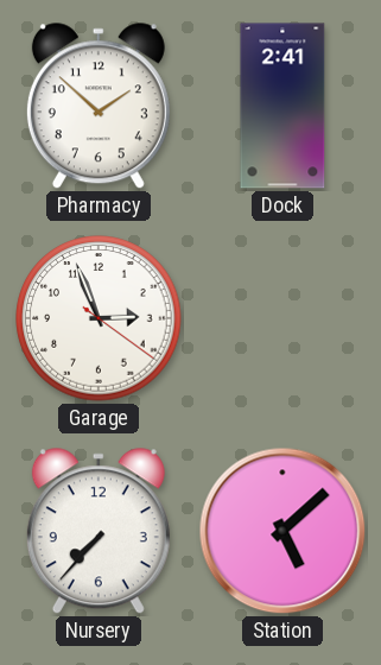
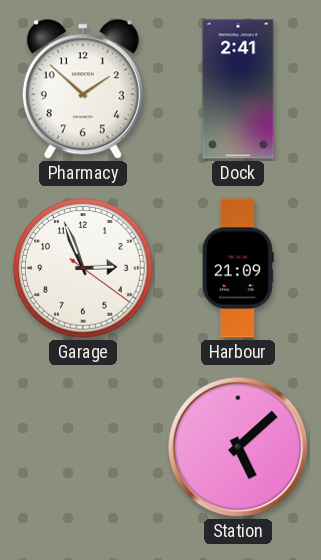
Harbour: none -> 21:09 (238, 268)
Nursery: 7:37 -> none (99, 532)
